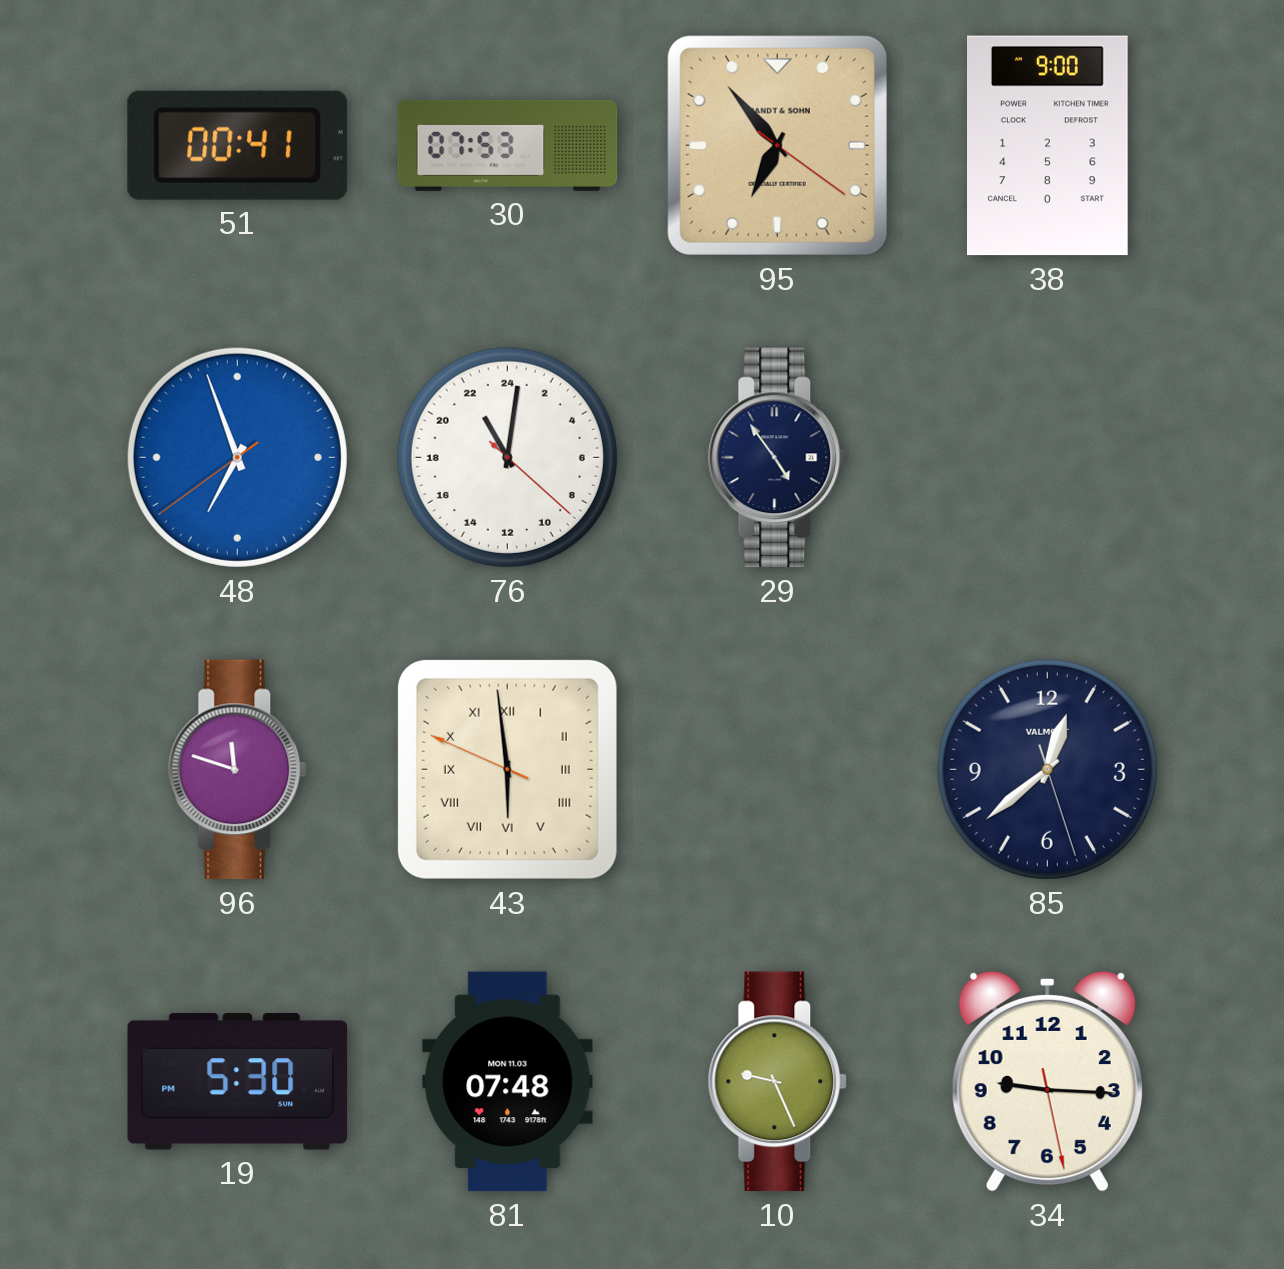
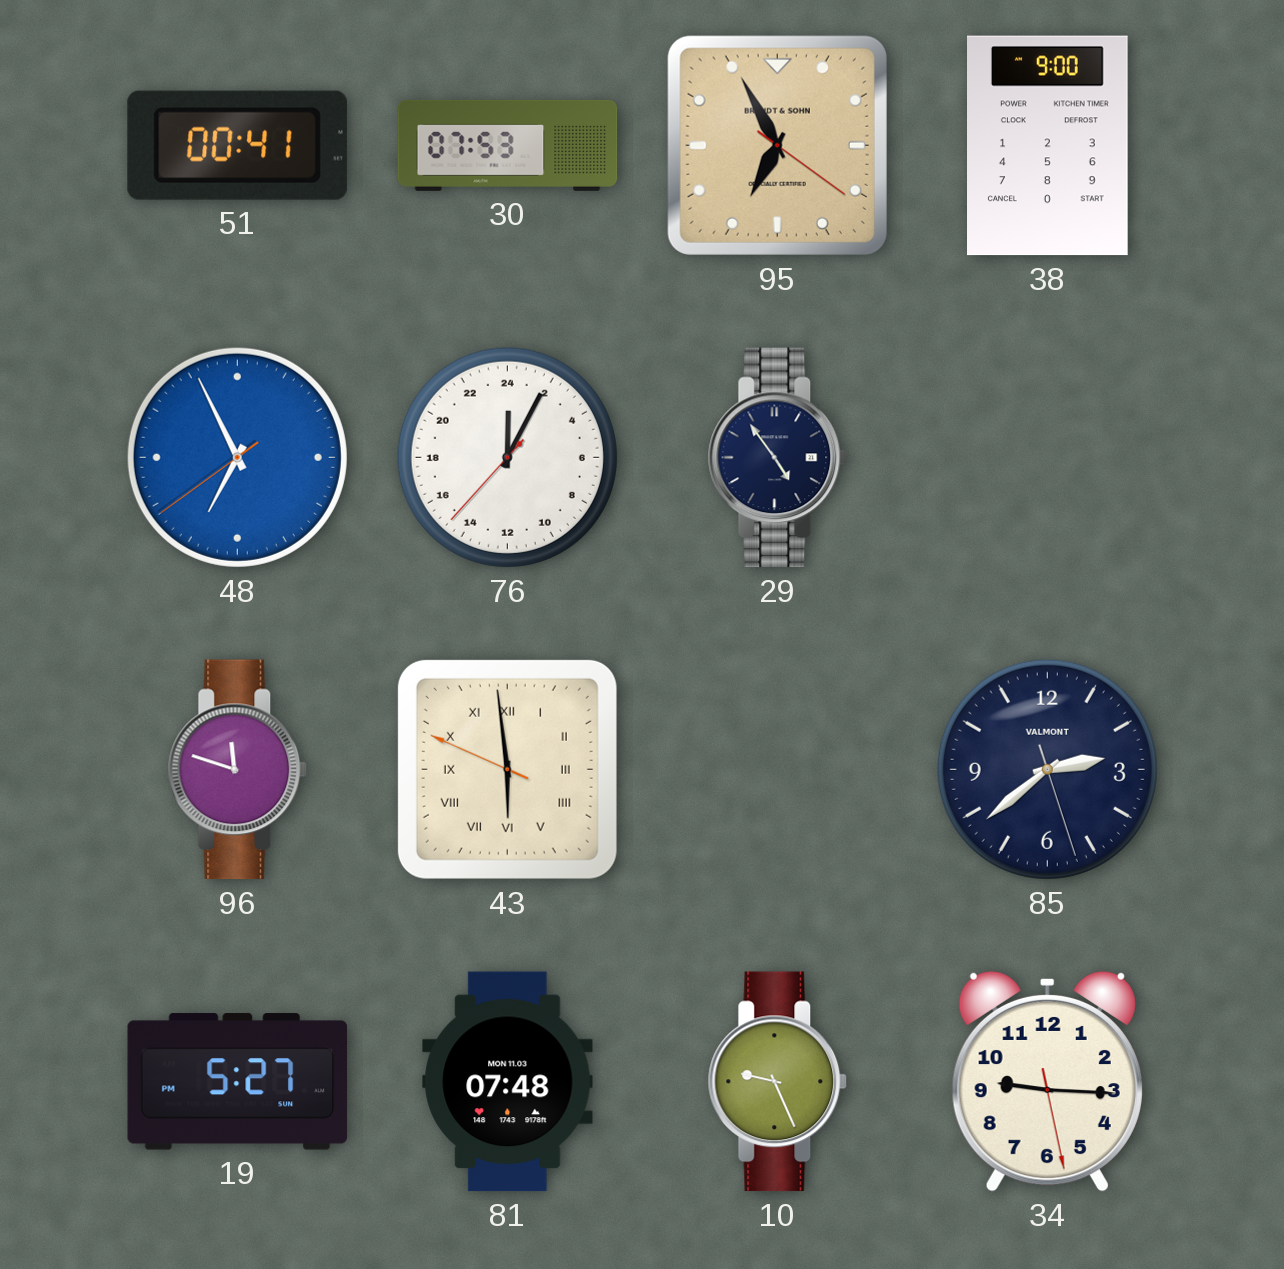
95: 6:53 -> 6:55 (777, 145)
48: 6:56 -> 6:55 (237, 457)
76: 22:01 -> 0:04 (507, 457)
85: 12:38 -> 2:38 (1047, 769)
19: 5:30 -> 5:27 (238, 1082)
